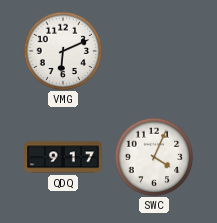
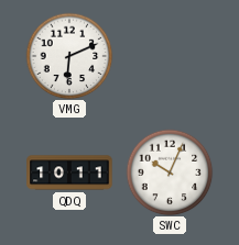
QDQ: 9:17 -> 10:11 (69, 172)
SWC: 4:04 -> 10:04 (170, 172)
